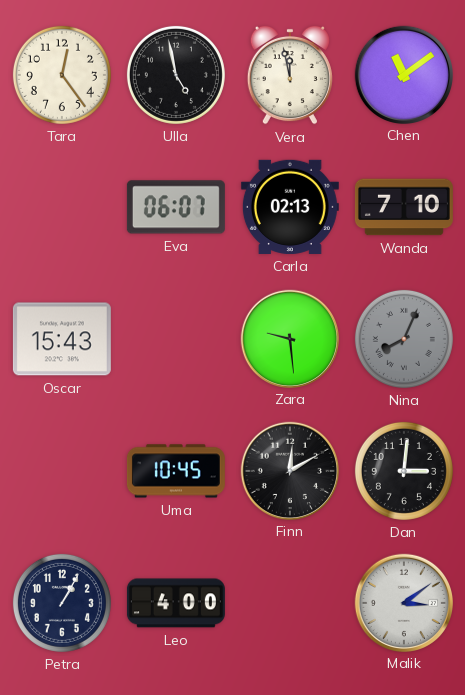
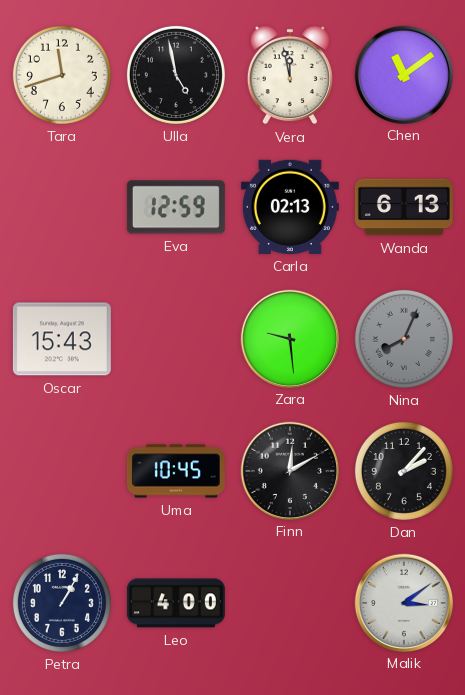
Tara: 12:24 -> 11:42 (62, 75)
Eva: 06:07 -> 12:59 (176, 207)
Wanda: 7:10 -> 6:13 (404, 207)
Dan: 3:01 -> 2:07 (404, 471)
